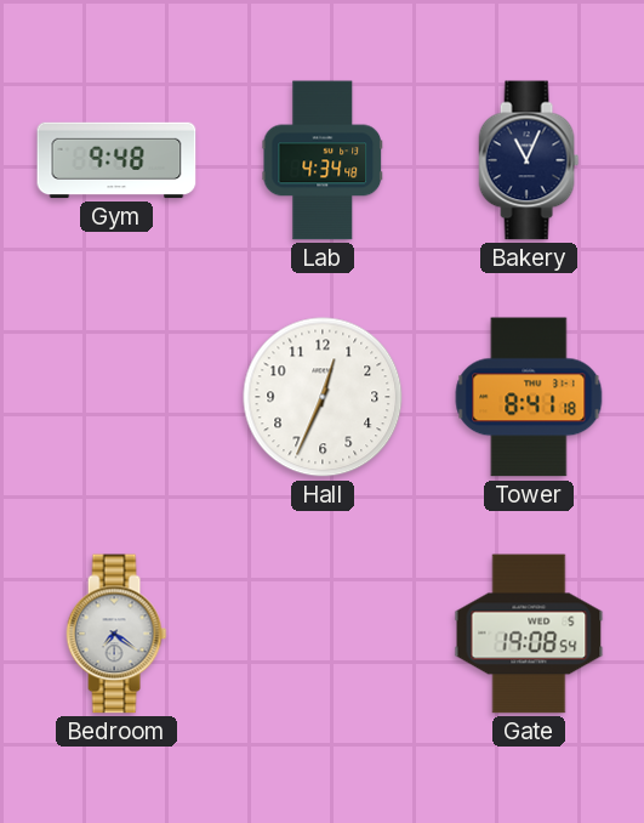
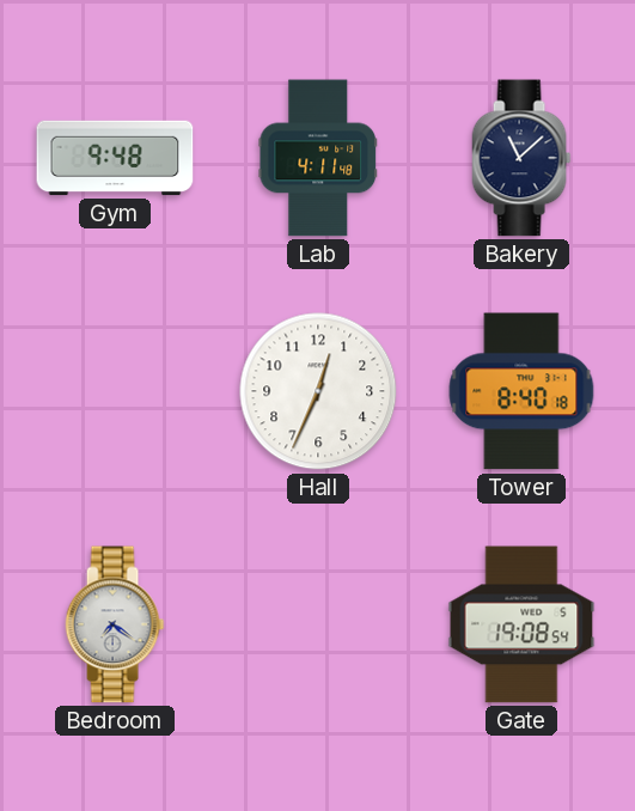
Lab: 4:34 -> 4:11 (317, 158)
Bakery: 11:04 -> 11:08 (521, 158)
Tower: 8:41 -> 8:40 (521, 391)
